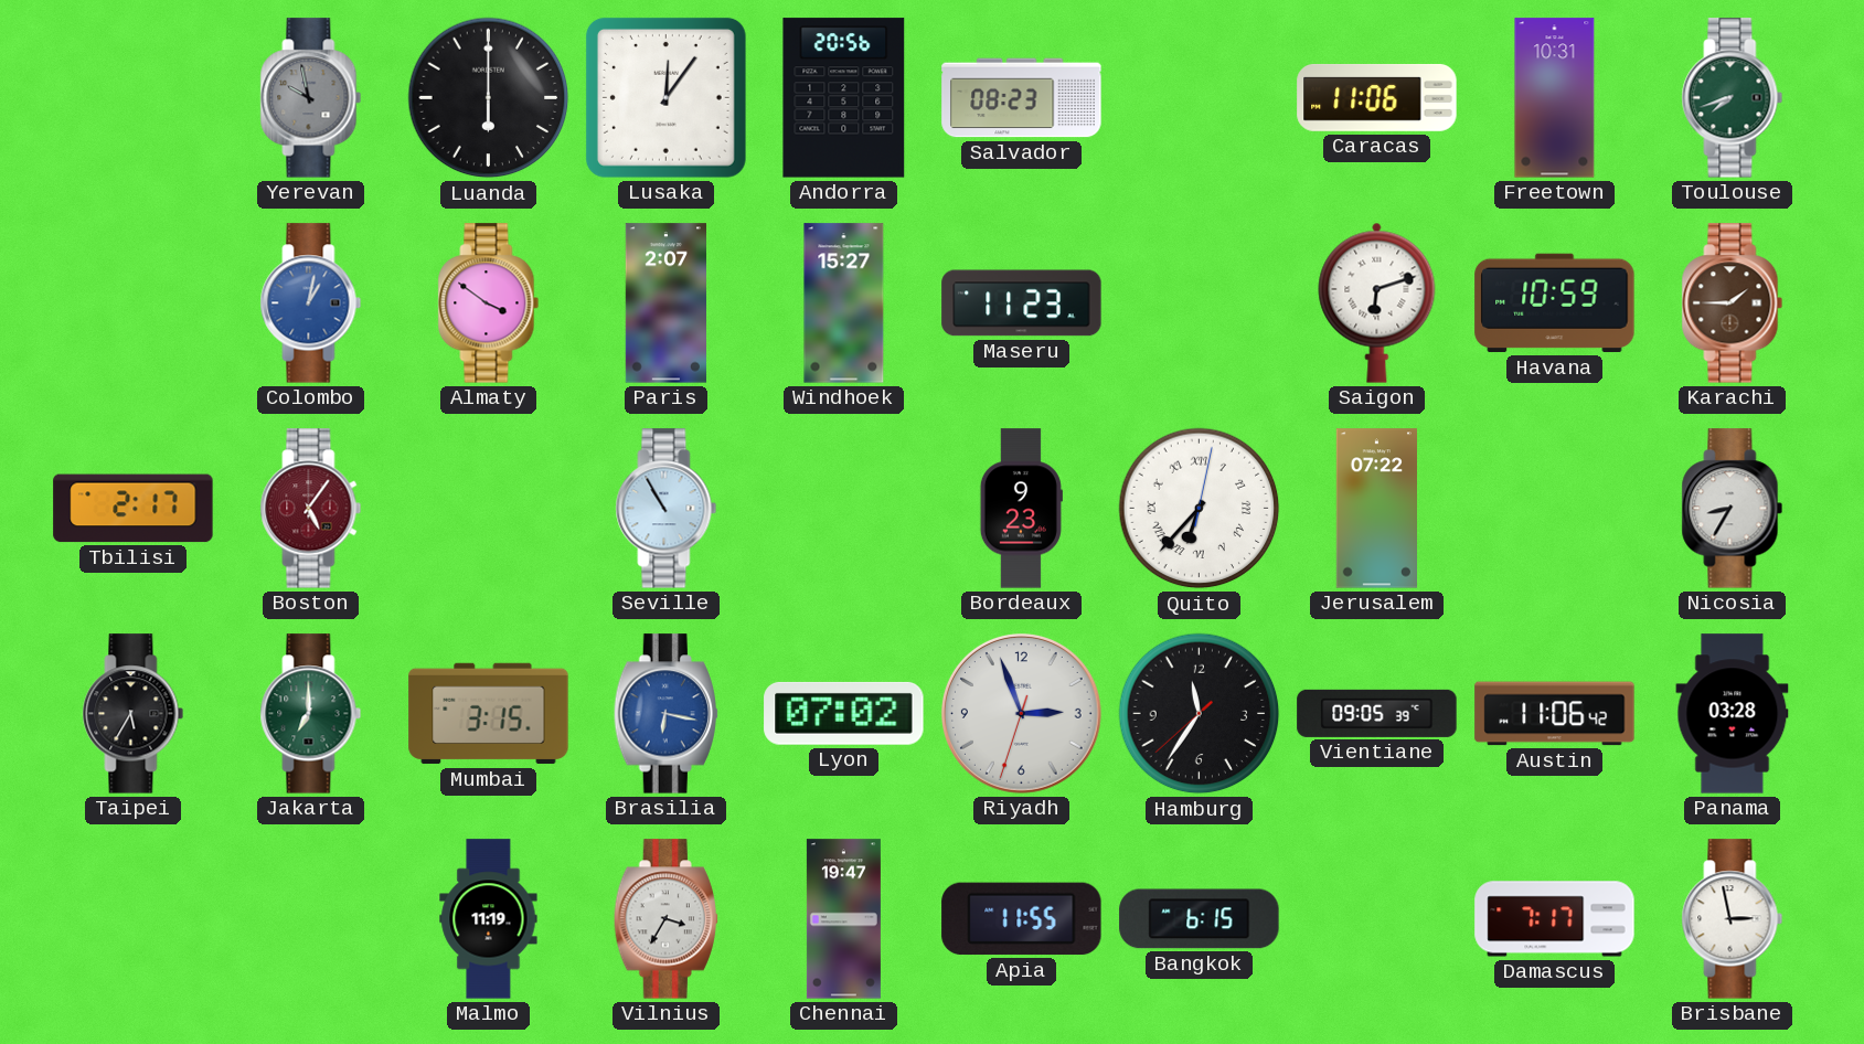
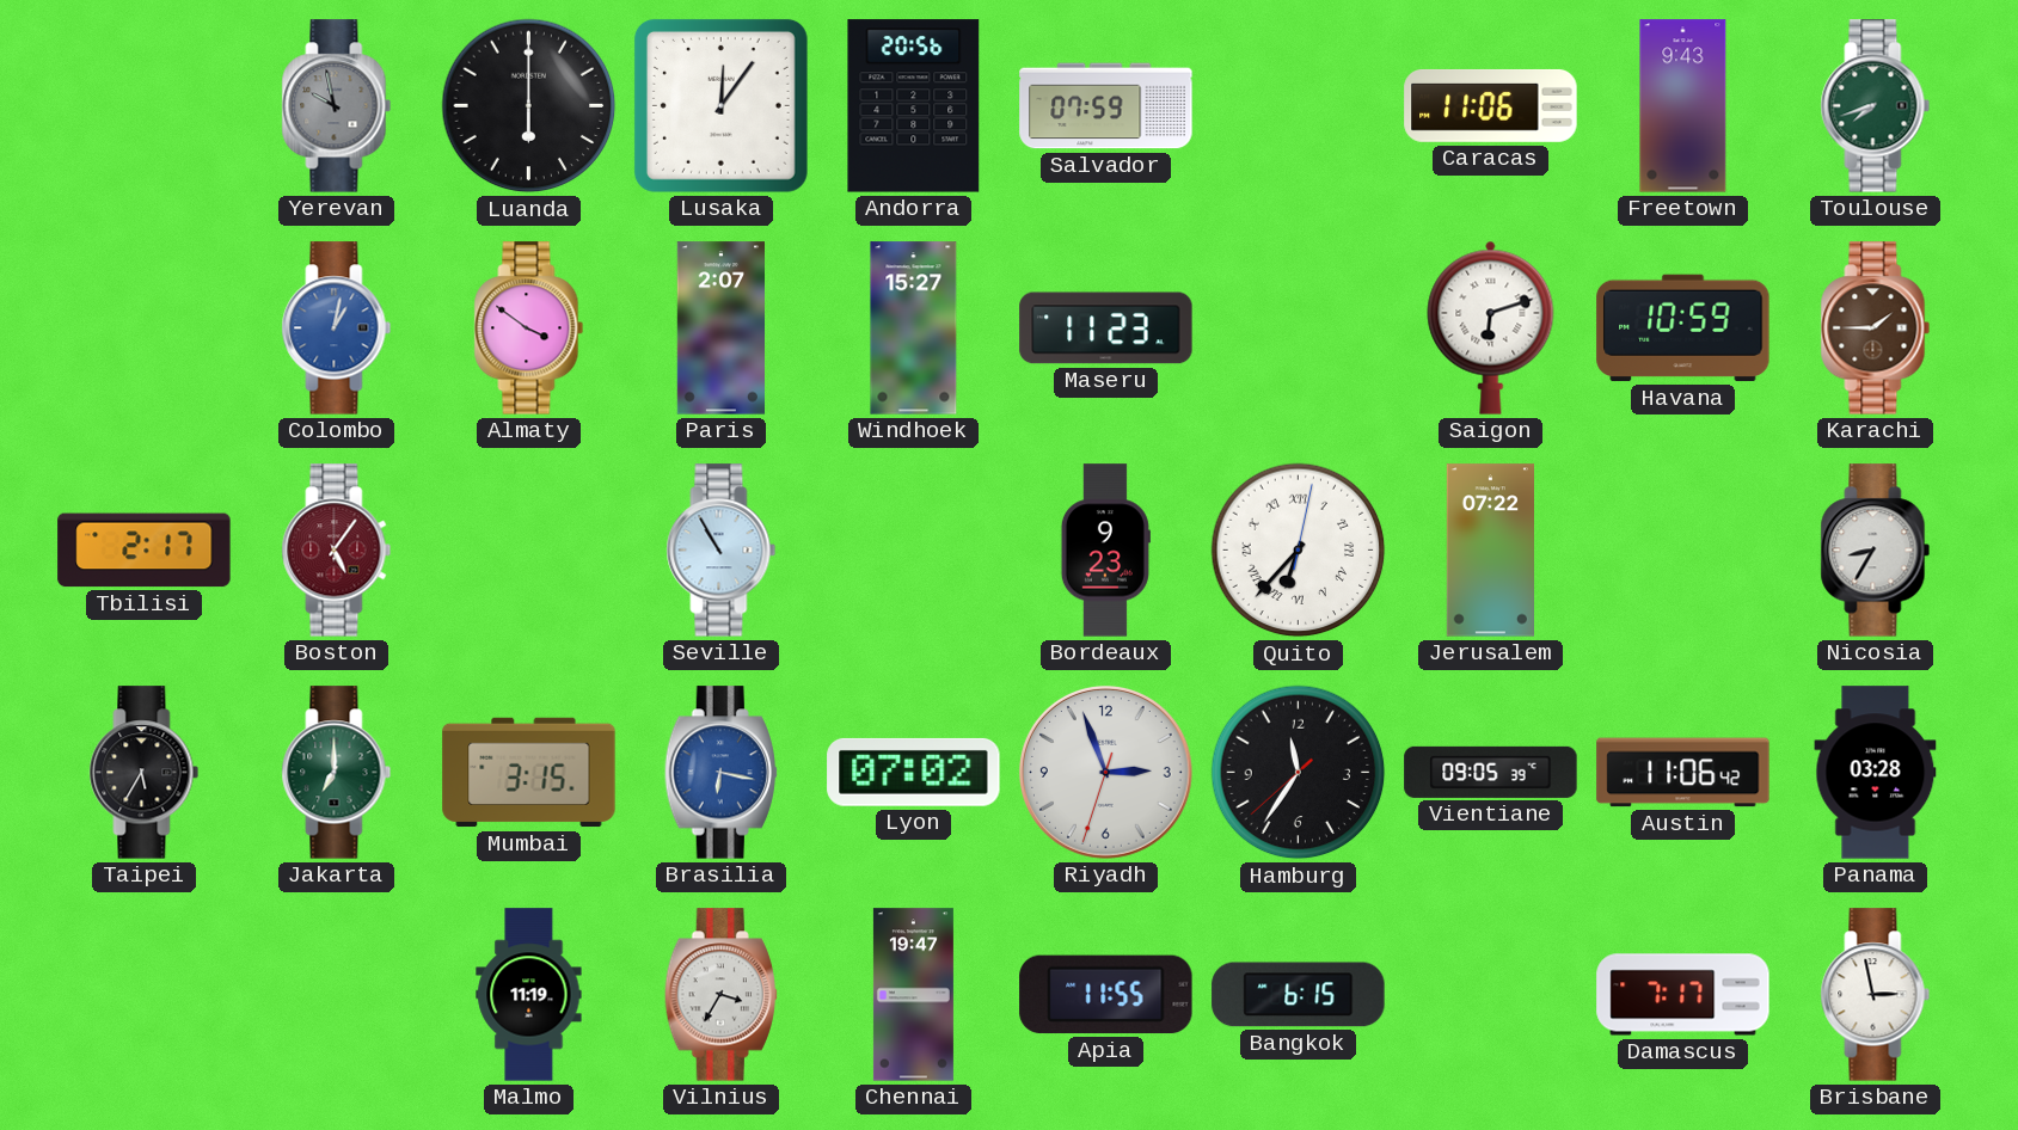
Salvador: 08:23 -> 07:59 (1106, 106)
Freetown: 10:31 -> 9:43 (1683, 106)
